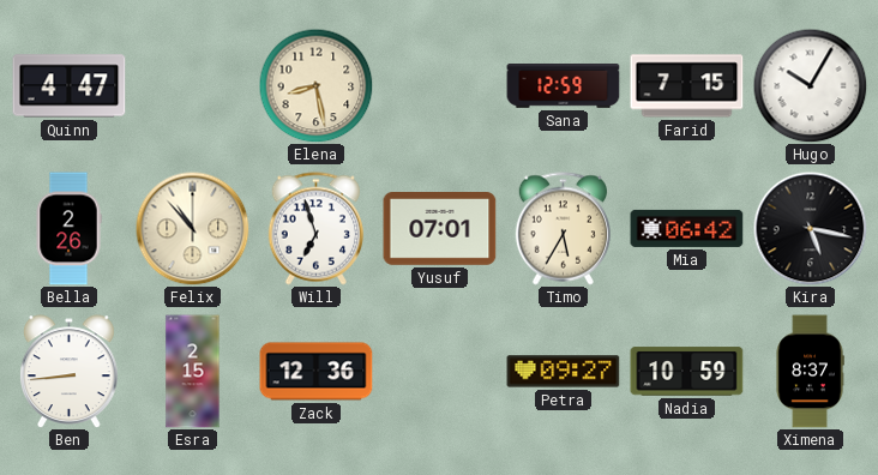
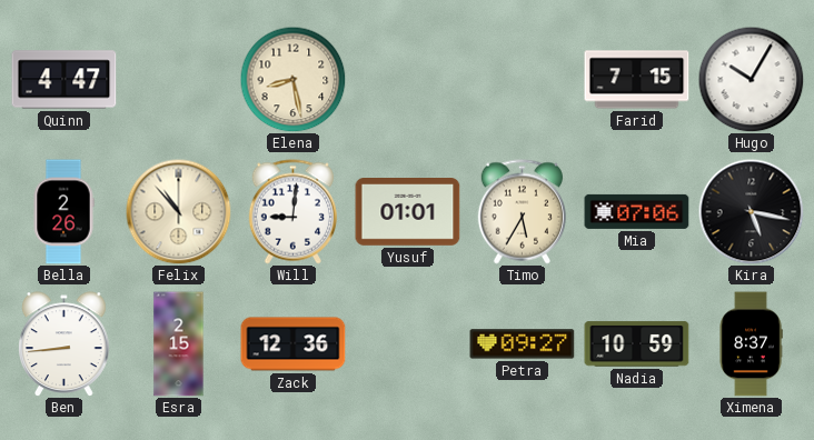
Sana: 12:59 -> none (564, 86)
Will: 6:57 -> 9:01 (292, 212)
Yusuf: 07:01 -> 01:01 (408, 212)
Mia: 06:42 -> 07:06 (637, 211)
